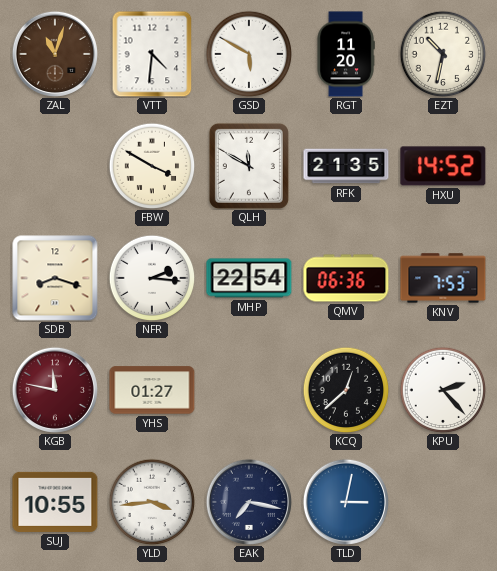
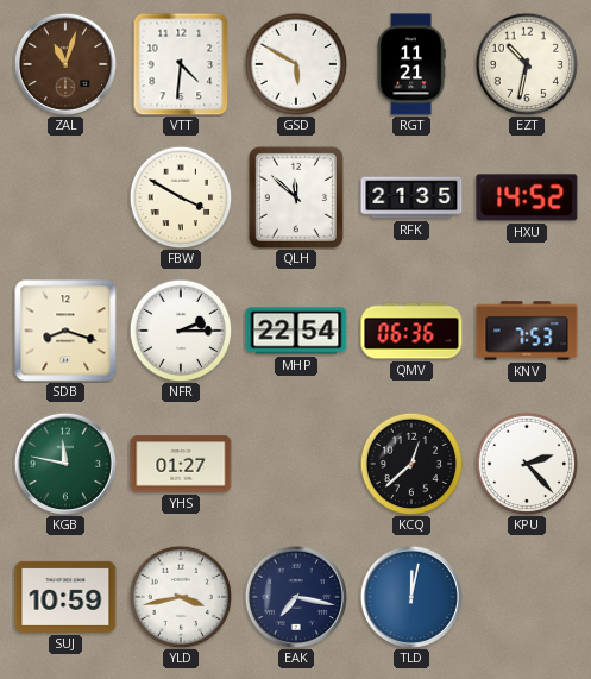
RGT: 11:20 -> 11:21 (411, 64)
QLH: 11:50 -> 11:52 (296, 197)
NFR: 2:16 -> 2:15 (181, 331)
KGB dial: burgundy -> green (65, 464)
SUJ: 10:55 -> 10:59 (65, 597)
YLD: 3:44 -> 3:43 (181, 597)
TLD: 3:02 -> 12:02 (411, 597)
